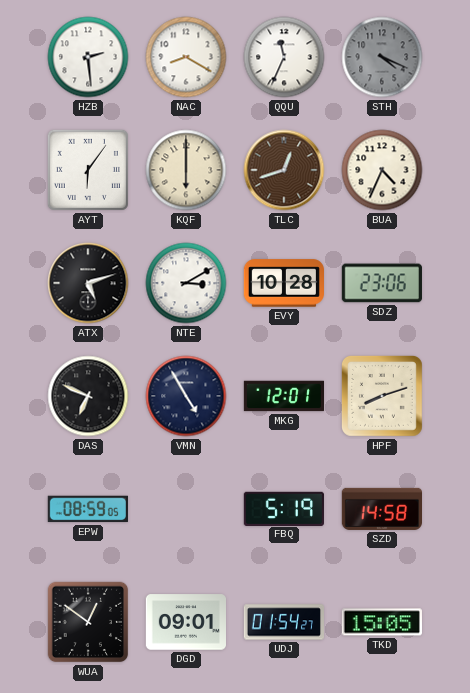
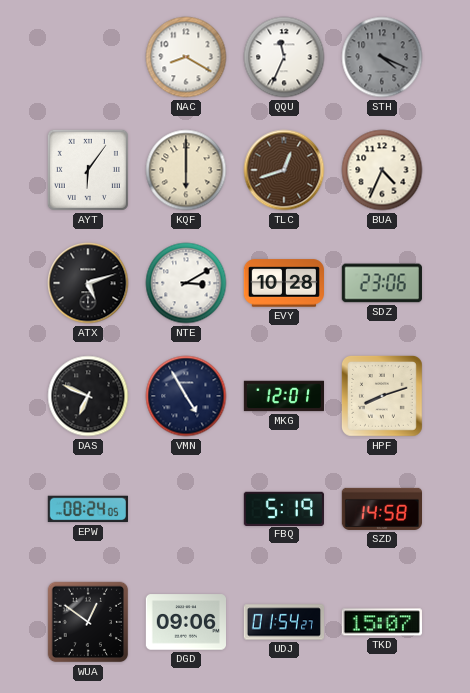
HZB: 2:29 -> none (88, 57)
EPW: 08:59 -> 08:24 (88, 509)
DGD: 09:01 -> 09:06 (185, 622)
TKD: 15:05 -> 15:07 (382, 622)
